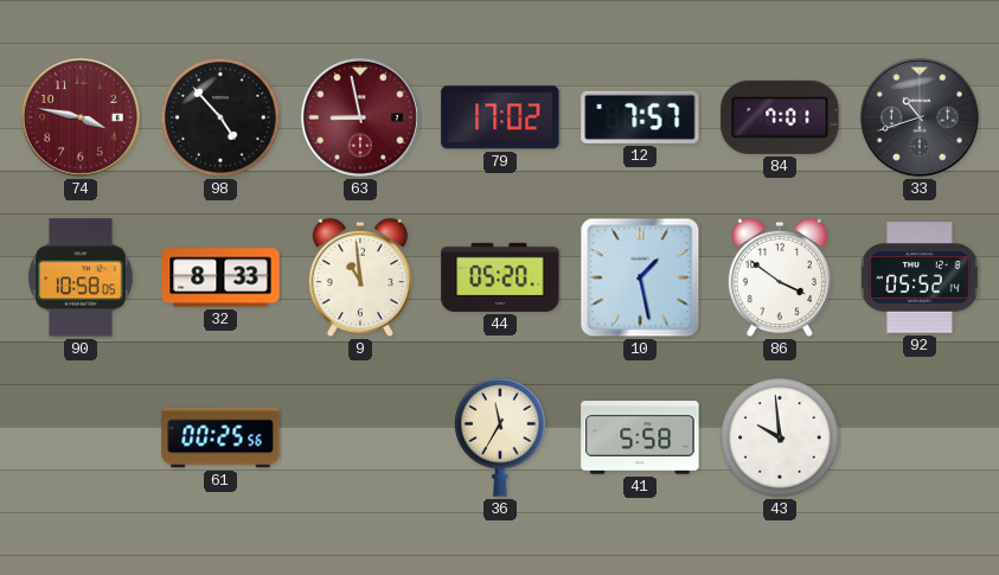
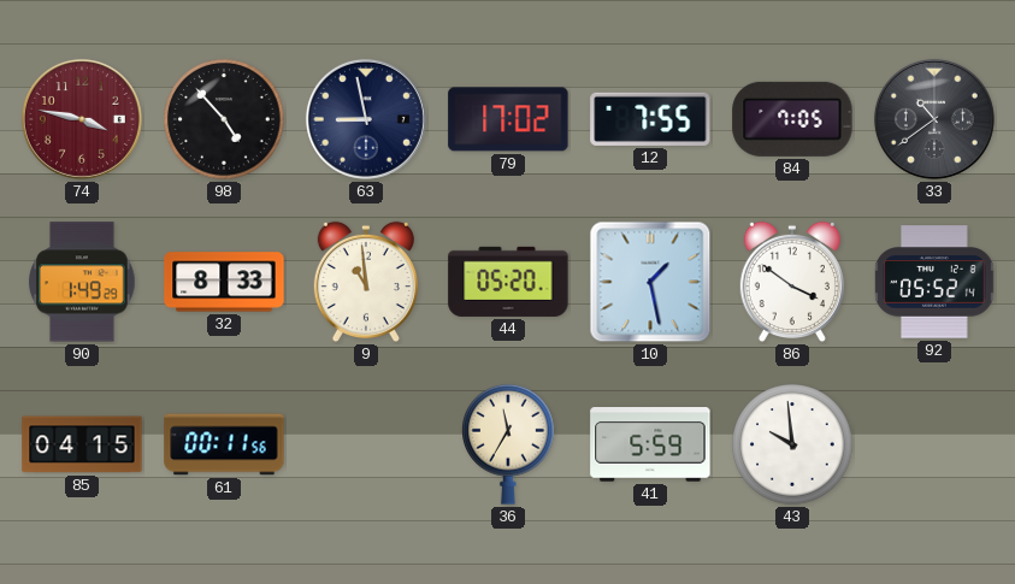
63 dial: burgundy -> navy (366, 119)
12: 7:57 -> 7:55 (650, 119)
84: 7:01 -> 7:05 (792, 119)
33: 10:42 -> 10:39 (934, 119)
90: 10:58 -> 1:49 (82, 282)
85: none -> 04:15 (82, 444)
61: 00:25 -> 00:11 (224, 444)
41: 5:58 -> 5:59 (650, 446)
